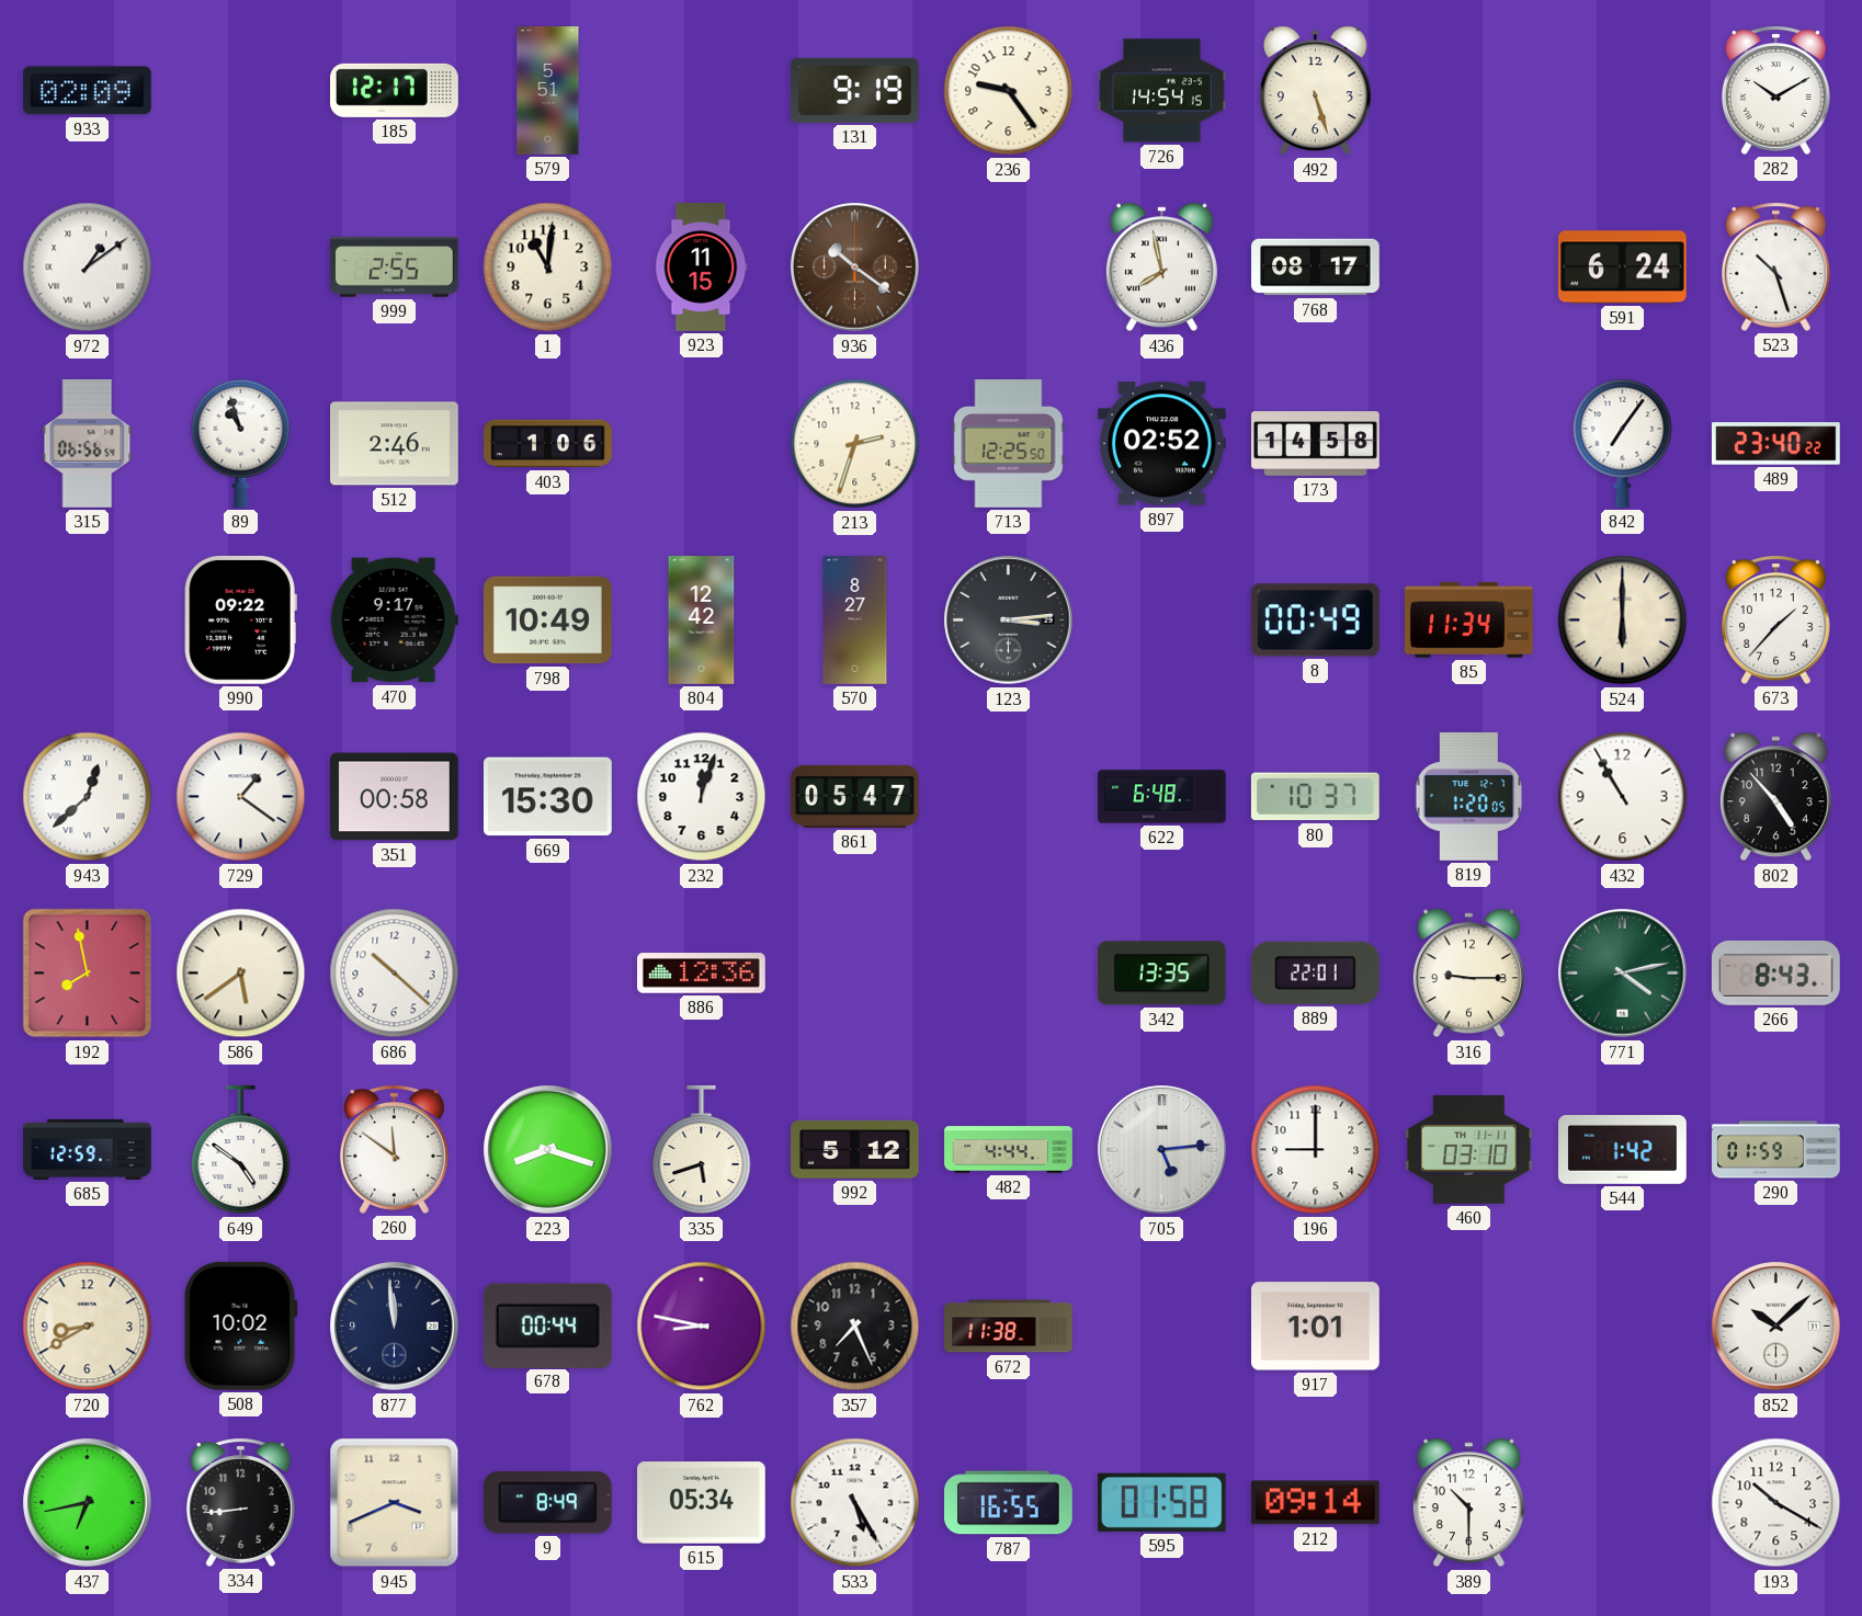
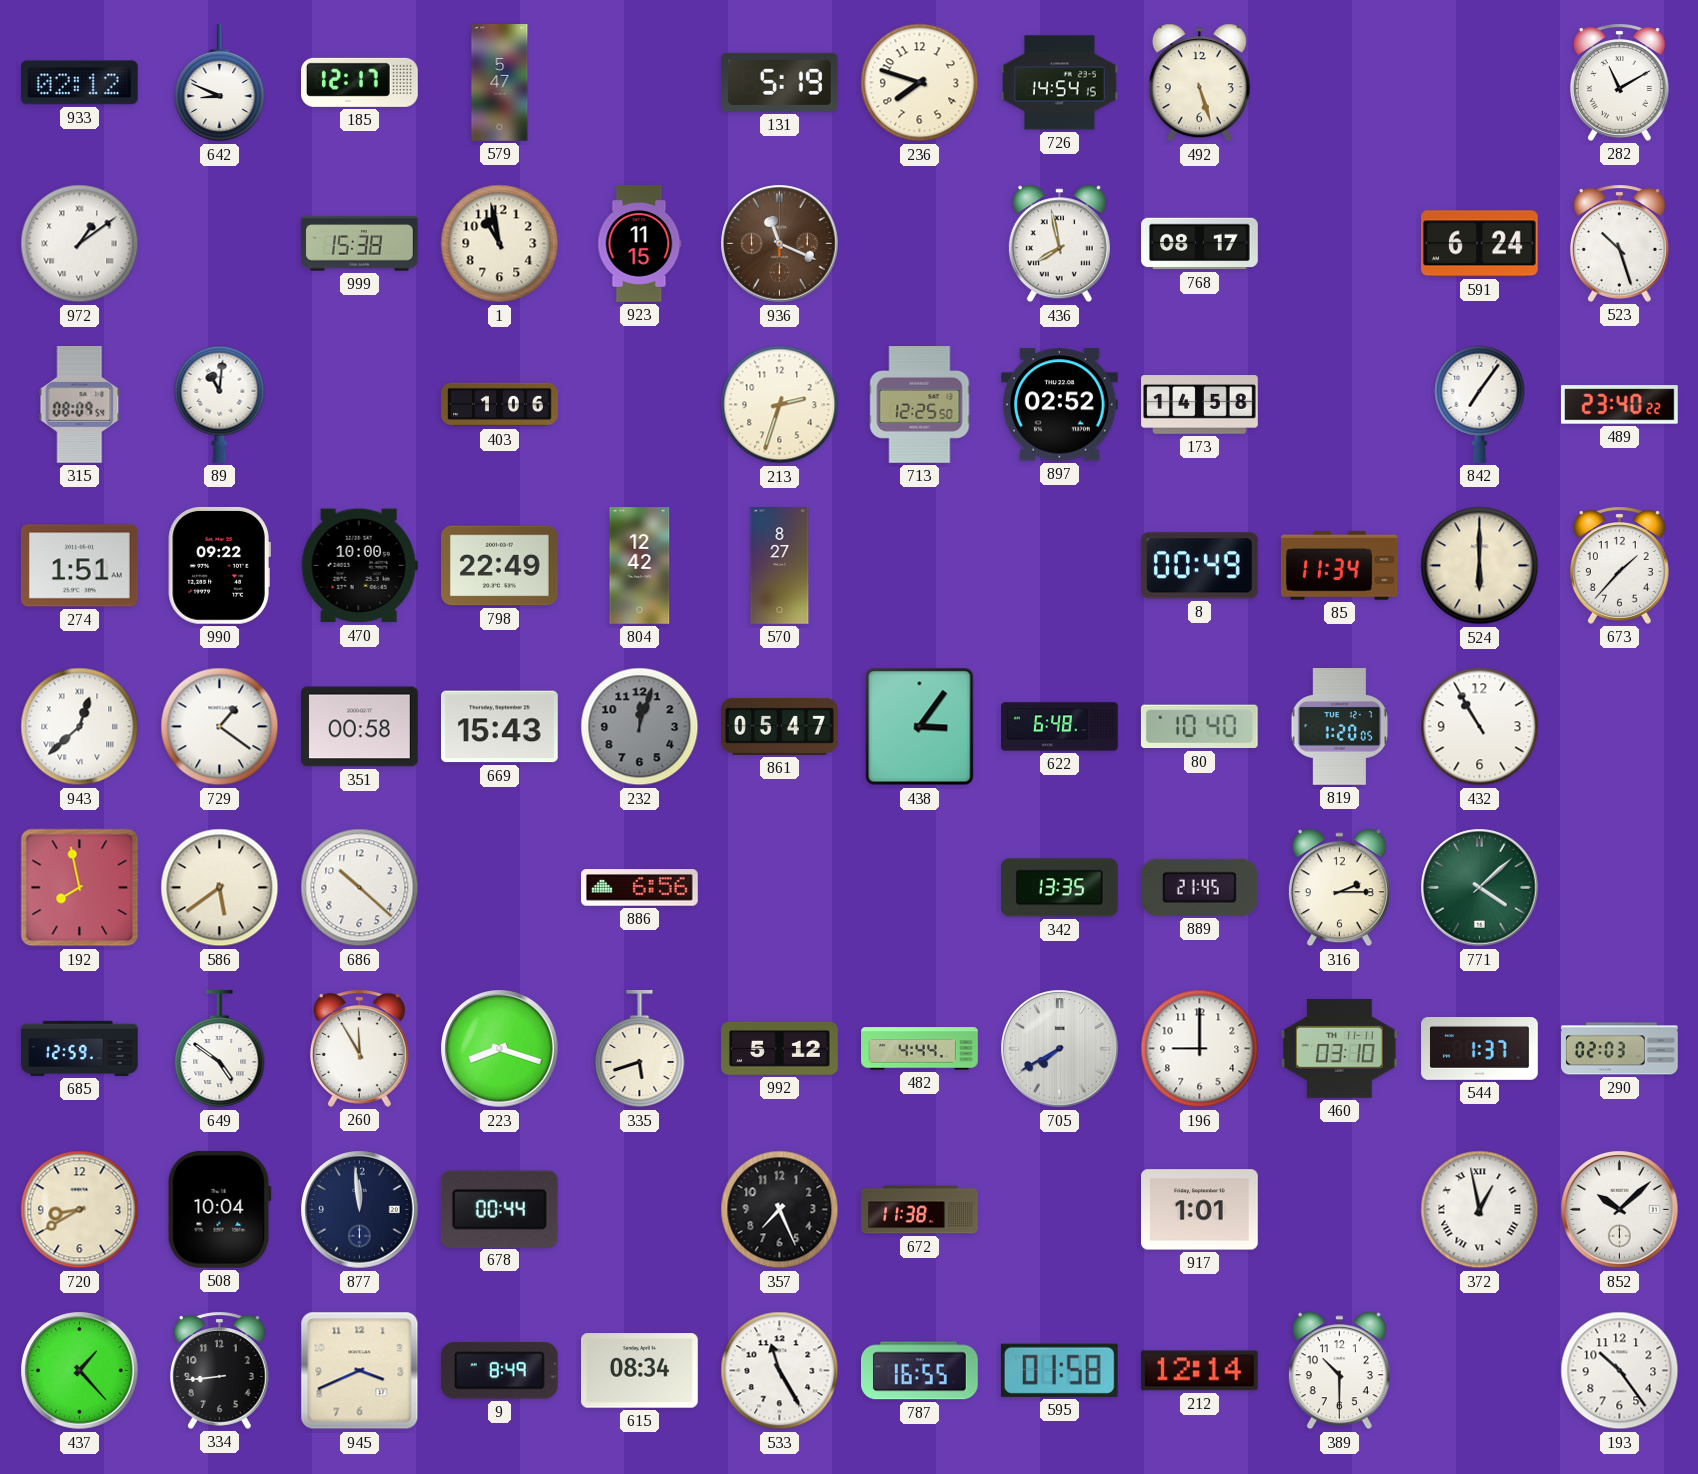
933: 02:09 -> 02:12 (79, 83)
642: none -> 8:49 (220, 84)
579: 5:51 -> 5:47 (500, 83)
131: 9:19 -> 5:19 (780, 82)
236: 9:24 -> 7:48 (920, 83)
282: 10:10 -> 11:10 (1619, 82)
999: 2:55 -> 15:38 (360, 244)
1: 11:01 -> 10:58 (500, 244)
936: 10:21 -> 11:19 (780, 244)
315: 06:56 -> 08:09 (80, 405)
89: 10:57 -> 11:01 (220, 404)
512: 2:46 -> none (395, 444)
274: none -> 1:51 (79, 566)
470: 9:17 -> 10:00 (359, 566)
798: 10:49 -> 22:49 (500, 566)
123: 3:14 -> none (1009, 621)
669: 15:30 -> 15:43 (500, 727)
232 dial: white -> grey (640, 727)
438: none -> 3:06 (920, 727)
80: 10:37 -> 10:40 (1199, 727)
802: 4:53 -> none (1775, 797)
886: 12:36 -> 6:56 (640, 888)
889: 22:01 -> 21:45 (1199, 887)
316: 9:15 -> 2:15 (1339, 888)
771: 4:13 -> 4:08 (1480, 888)
266: 8:43 -> none (1775, 972)
260: 11:51 -> 11:55 (359, 1048)
705: 5:14 -> 7:40 (1060, 1049)
544: 1:42 -> 1:37 (1480, 1049)
290: 01:59 -> 02:03 (1620, 1049)
508: 10:02 -> 10:04 (219, 1209)
762: 8:47 -> none (702, 1327)
372: none -> 12:58 (1480, 1210)
437: 6:43 -> 1:23 (80, 1371)
615: 05:34 -> 08:34 (640, 1371)
533: 5:25 -> 11:25 (780, 1371)
212: 09:14 -> 12:14 (1199, 1371)
193: 10:20 -> 10:24 (1620, 1371)
